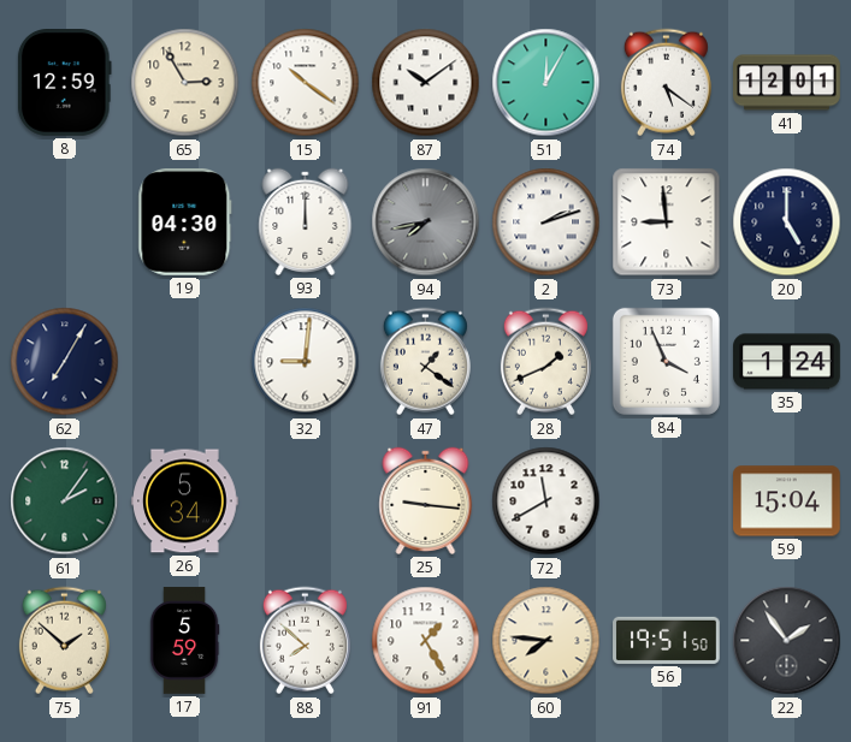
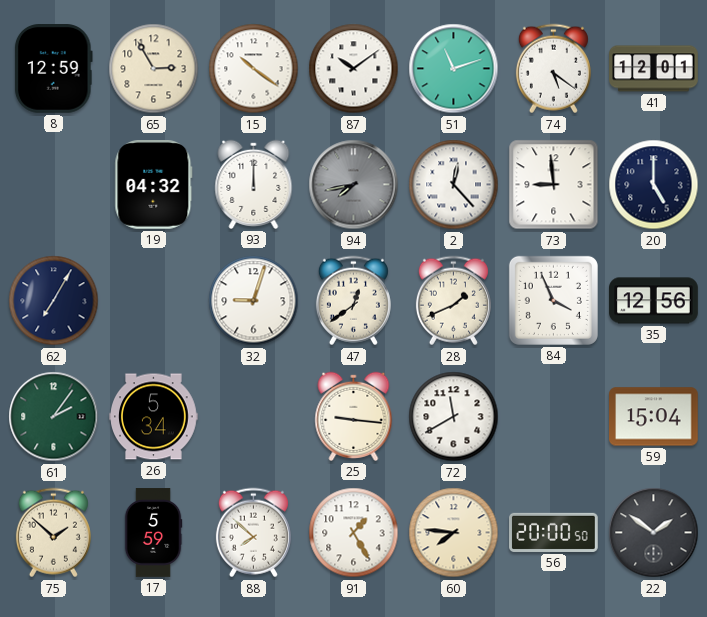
51: 12:05 -> 11:12 (454, 69)
19: 04:30 -> 04:32 (154, 185)
2: 2:12 -> 12:23 (454, 185)
32: 9:01 -> 9:03 (254, 301)
47: 1:21 -> 12:39 (353, 301)
35: 1:24 -> 12:56 (654, 301)
56: 19:51 -> 20:00 (554, 532)
22: 1:54 -> 1:51 (654, 533)
